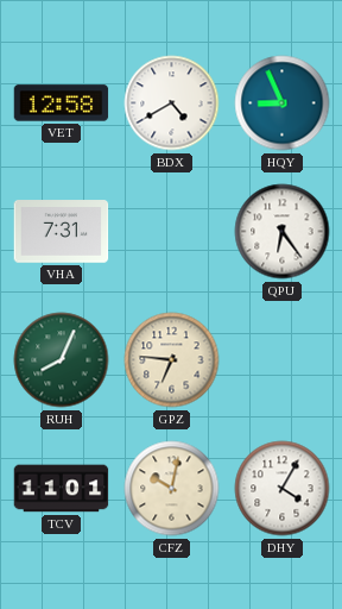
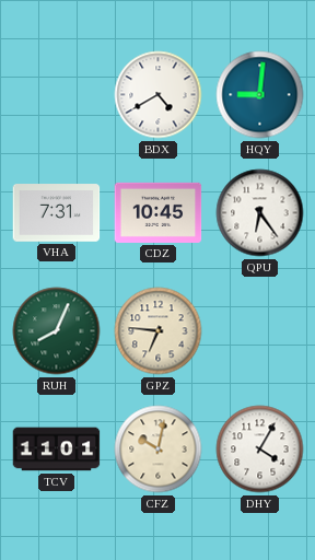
VET: 12:58 -> none (62, 103)
HQY: 8:56 -> 9:01 (260, 95)
CDZ: none -> 10:45 (159, 212)
